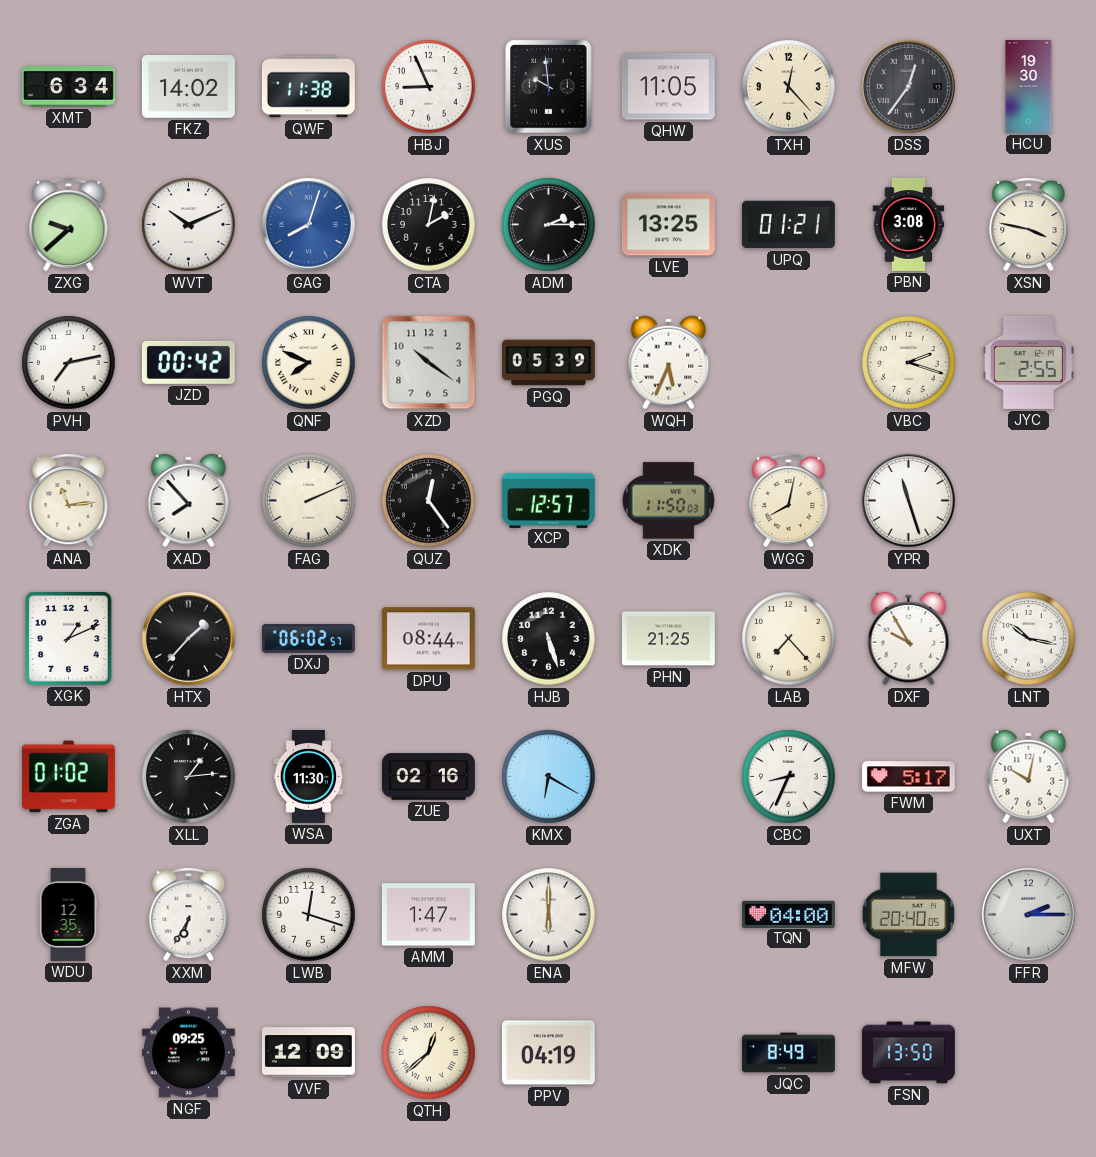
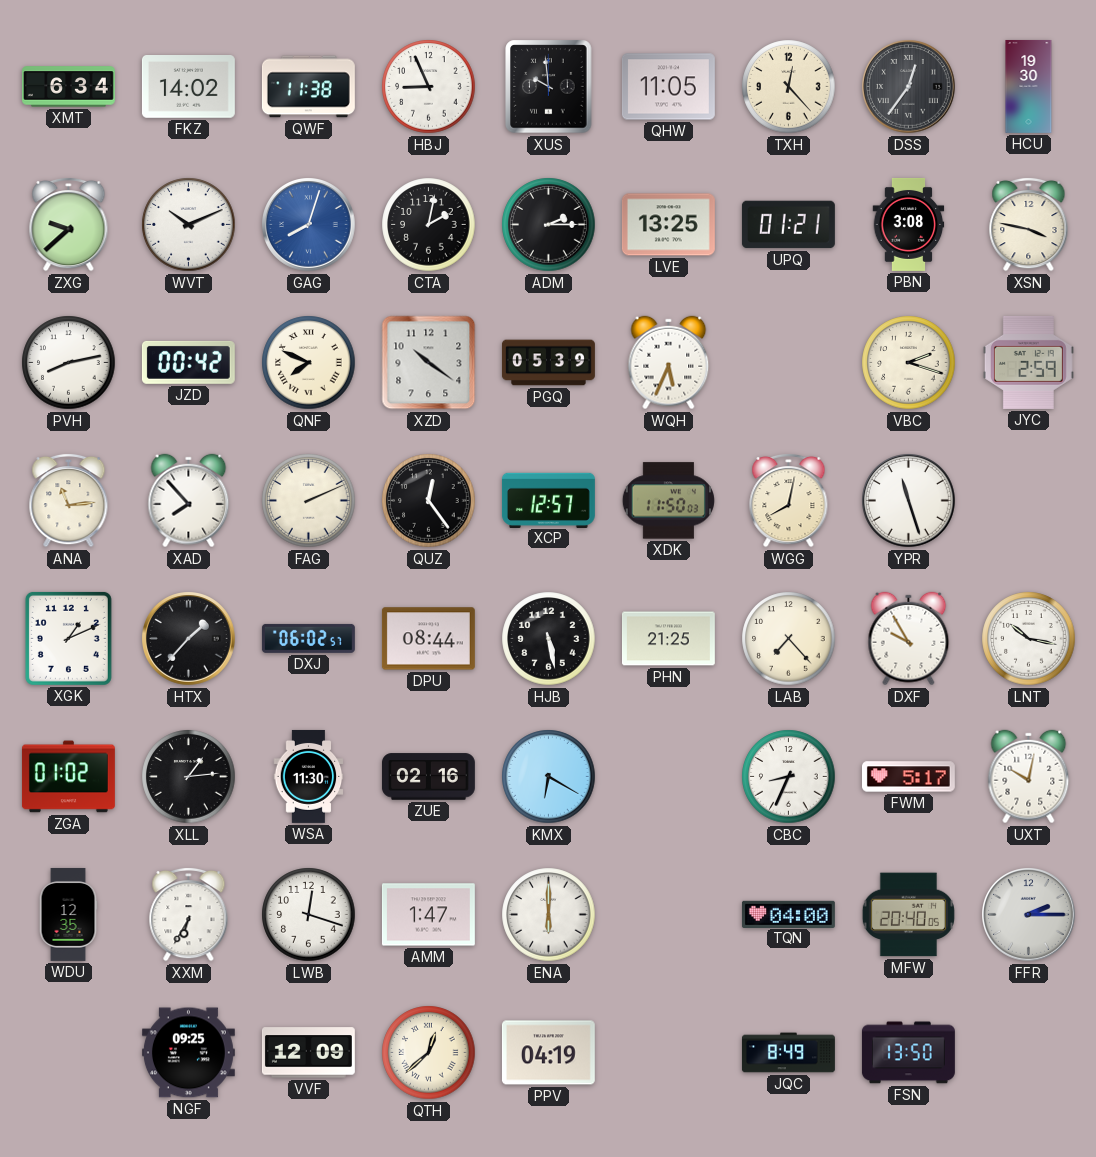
PVH: 7:13 -> 8:13 (69, 363)
JYC: 2:55 -> 2:59 (1028, 362)
HJB: 5:27 -> 5:28 (549, 639)
